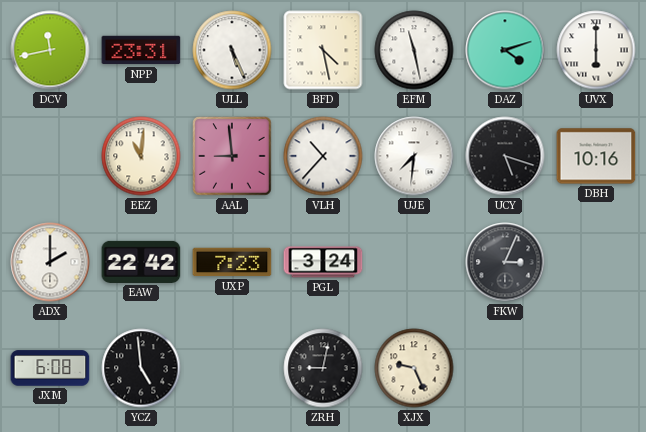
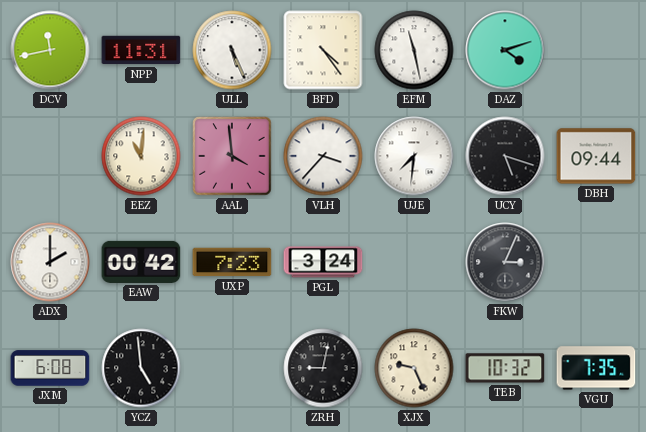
NPP: 23:31 -> 11:31 (141, 50)
BFD: 4:28 -> 4:24 (323, 50)
UVX: 6:00 -> none (596, 50)
AAL: 8:59 -> 3:59 (232, 156)
VLH: 10:37 -> 3:37 (323, 156)
DBH: 10:16 -> 09:44 (596, 156)
EAW: 22:42 -> 00:42 (141, 262)
TEB: none -> 10:32 (505, 368)
VGU: none -> 7:35 (596, 368)
